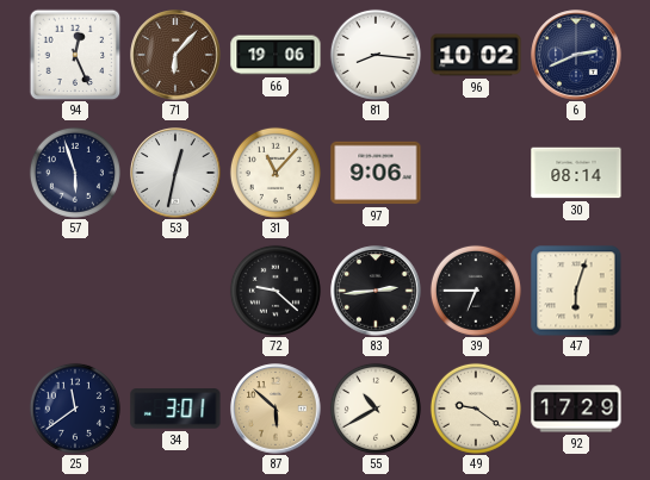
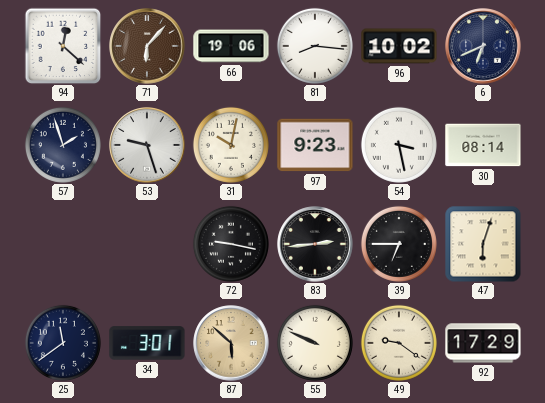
94: 12:26 -> 12:22 (63, 46)
6: 2:41 -> 6:41 (483, 46)
57: 5:57 -> 1:57 (63, 145)
53: 12:32 -> 9:27 (147, 145)
31: 11:07 -> 10:02 (231, 145)
97: 9:06 -> 9:23 (315, 145)
54: none -> 3:28 (399, 145)
72: 9:22 -> 9:17 (231, 244)
55: 10:40 -> 9:49 (315, 343)
